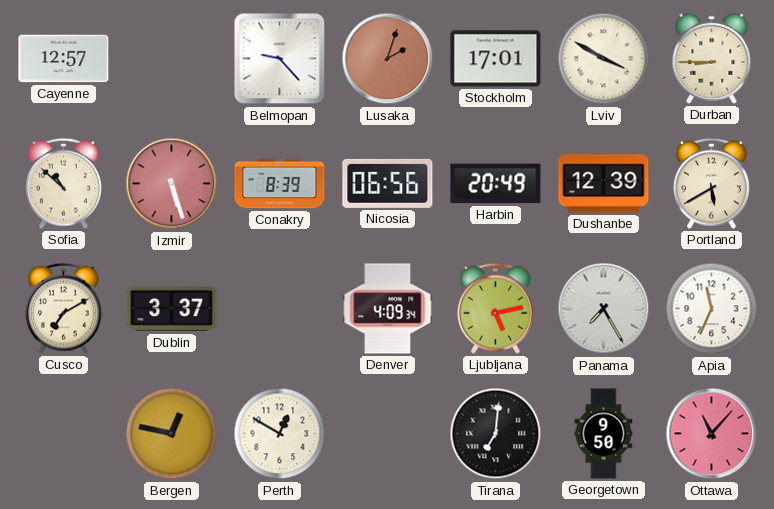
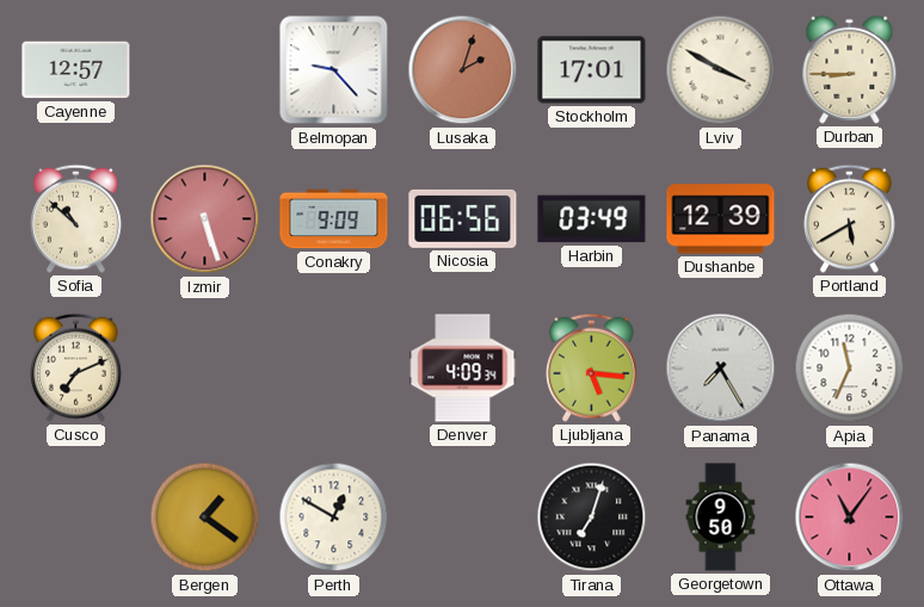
Conakry: 8:39 -> 9:09 (334, 219)
Harbin: 20:49 -> 03:49 (592, 219)
Cusco: 7:10 -> 7:11 (76, 367)
Dublin: 3:37 -> none (172, 309)
Ljubljana: 5:13 -> 5:16 (592, 367)
Bergen: 12:47 -> 1:21 (205, 518)
Tirana: 7:01 -> 7:03 (592, 518)
Ottawa: 11:07 -> 11:06 (850, 518)
